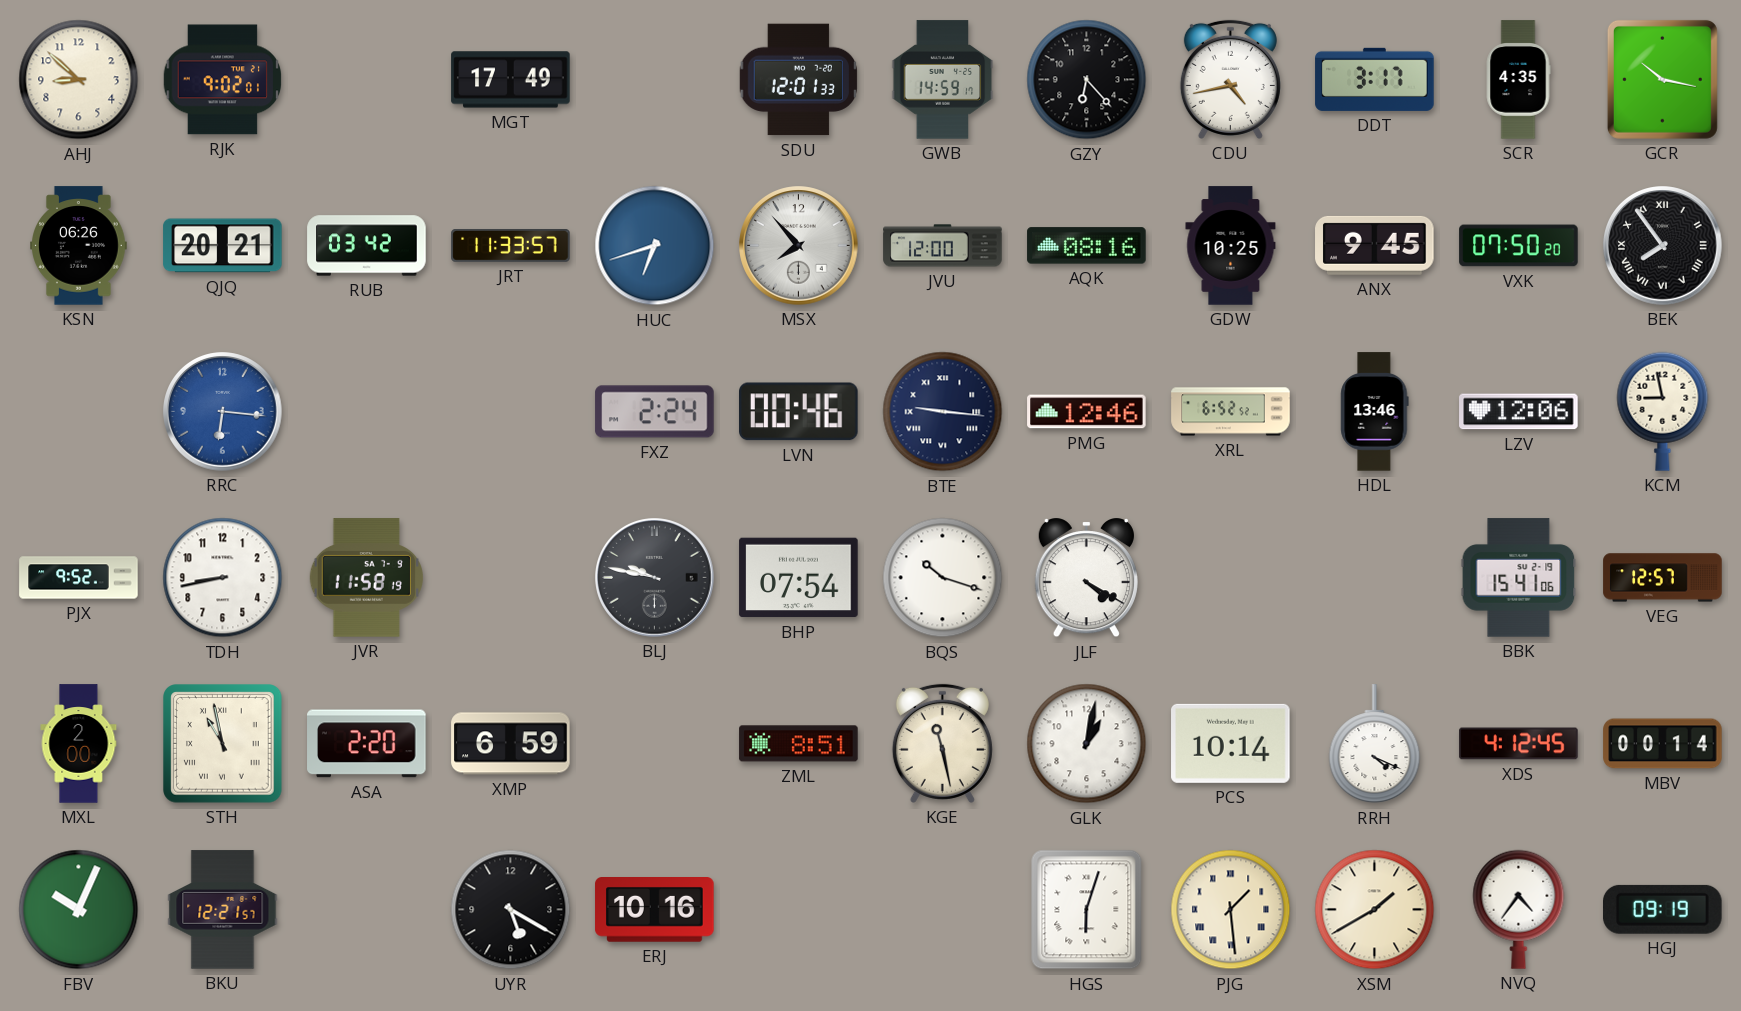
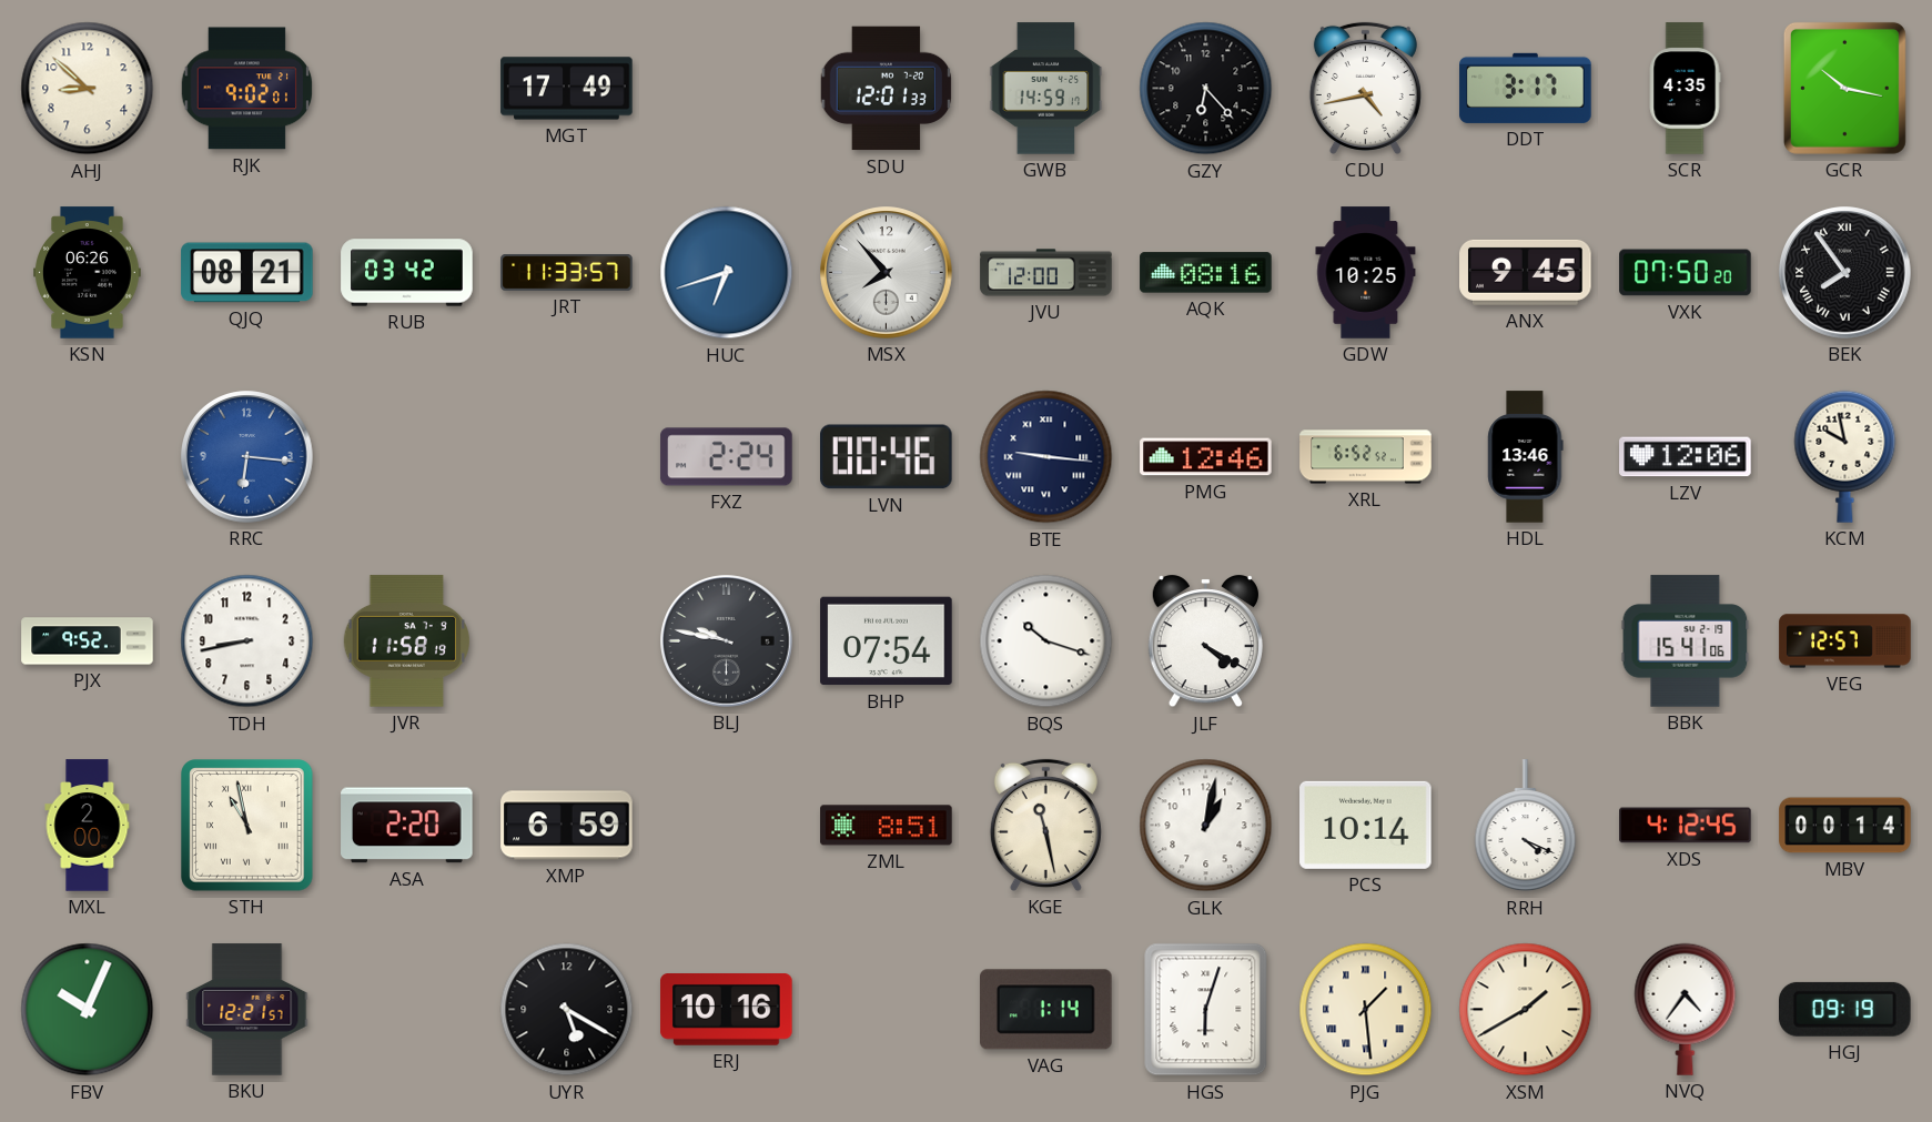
QJQ: 20:21 -> 08:21 (247, 273)
KCM: 8:58 -> 9:58 (1845, 456)
VAG: none -> 1:14 (1046, 1010)
